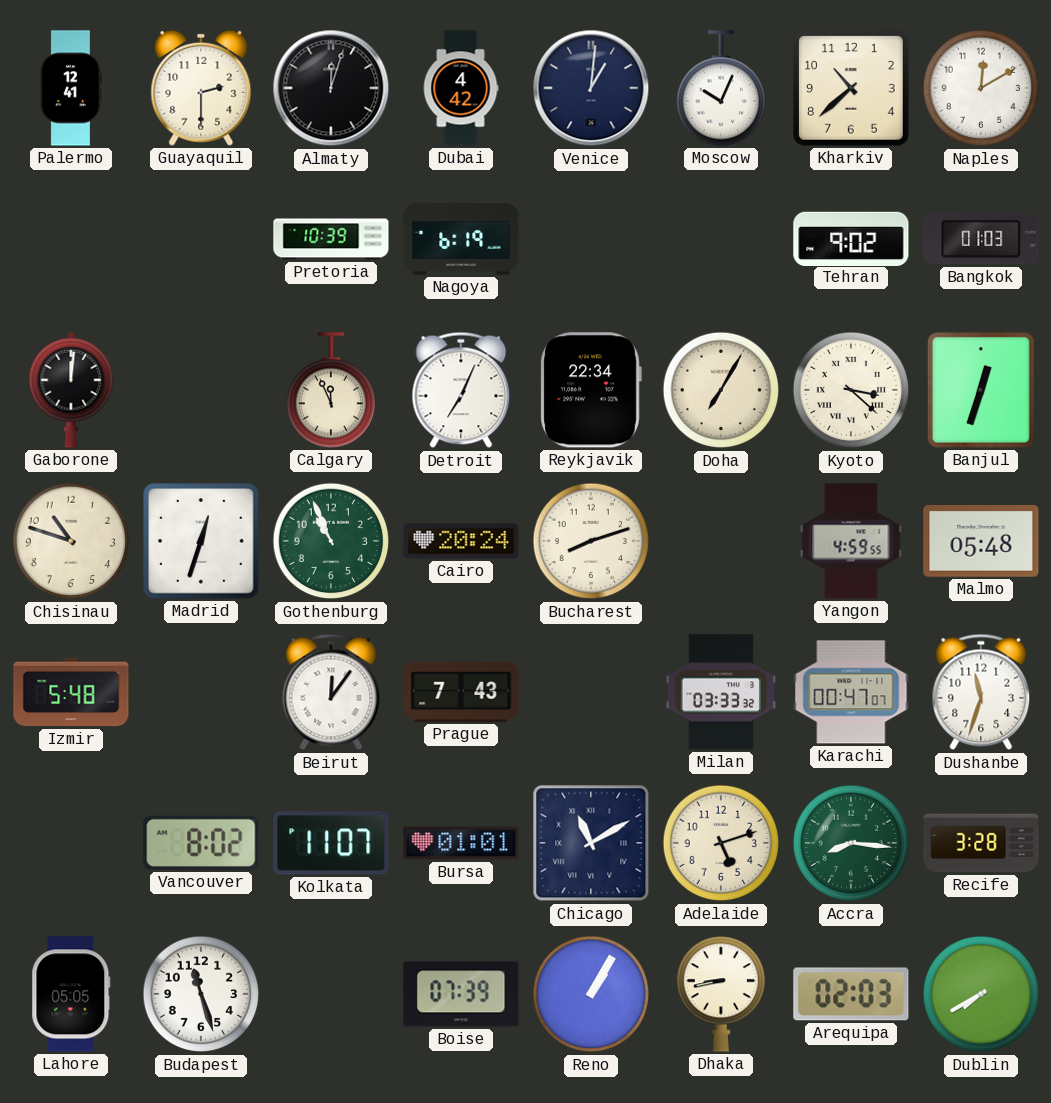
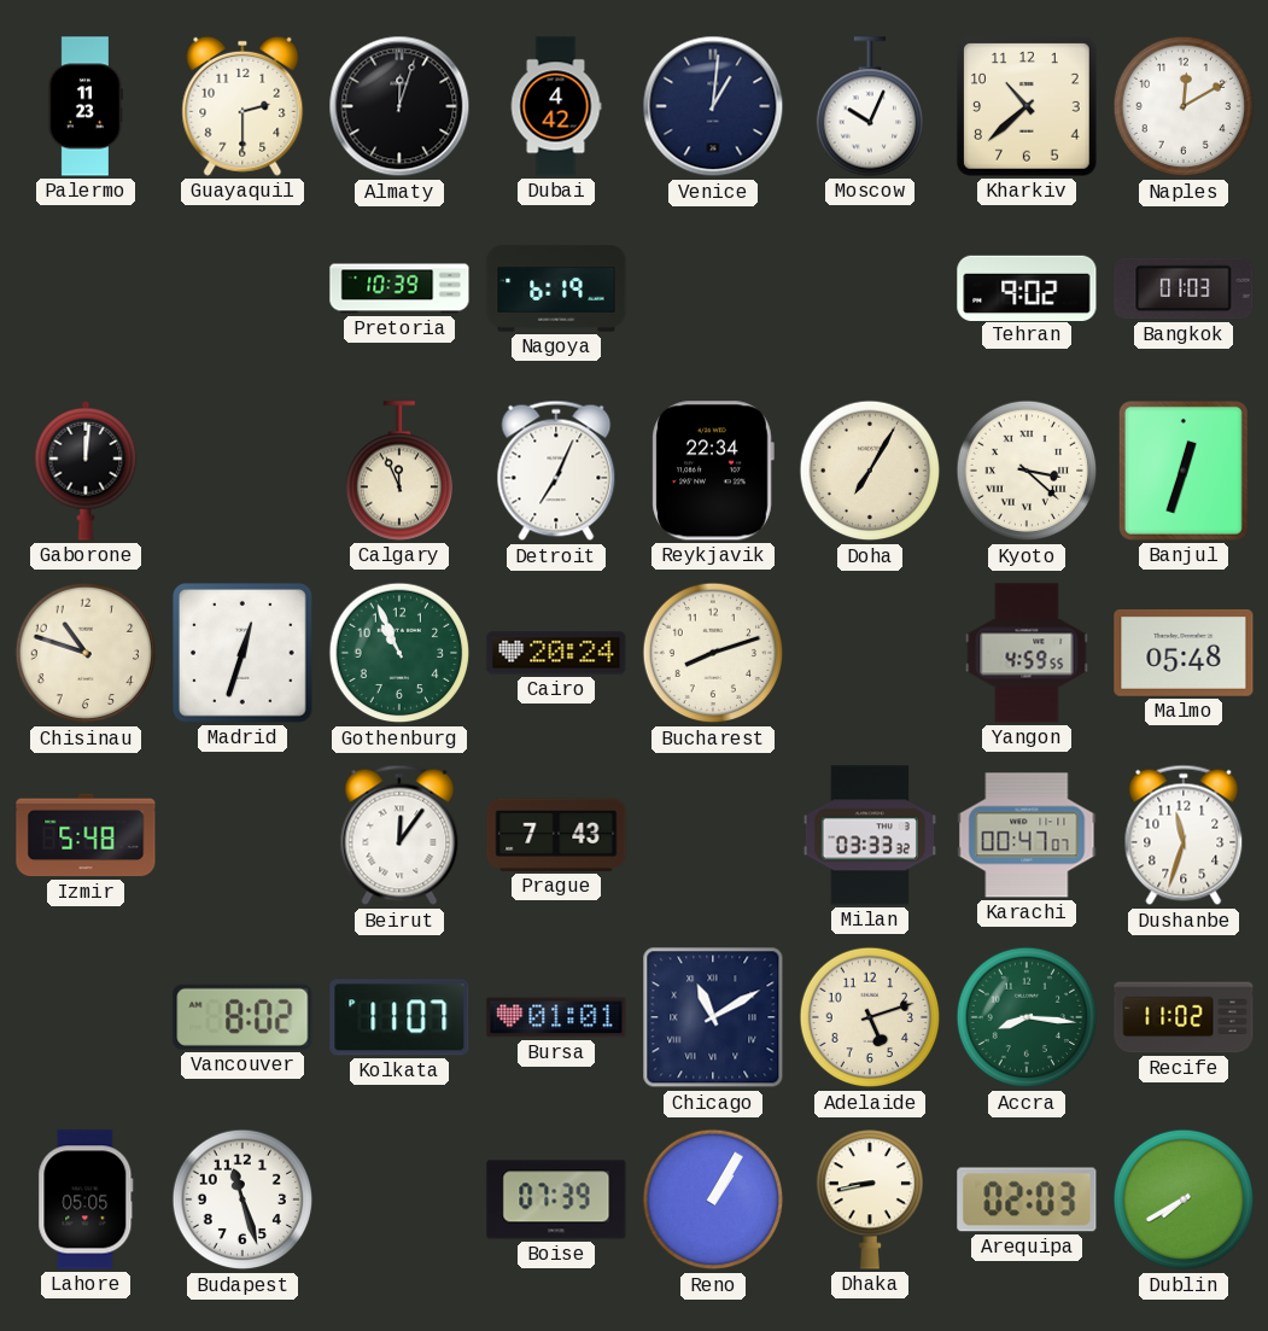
Palermo: 12:41 -> 11:23 (86, 106)
Recife: 3:28 -> 11:02 (1184, 1017)
